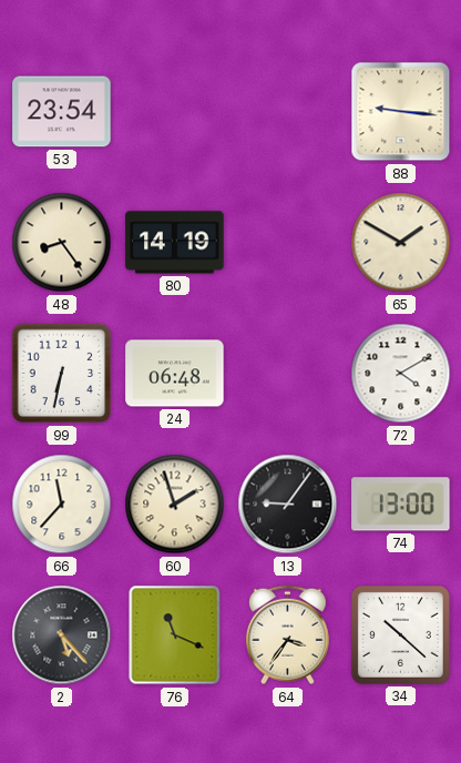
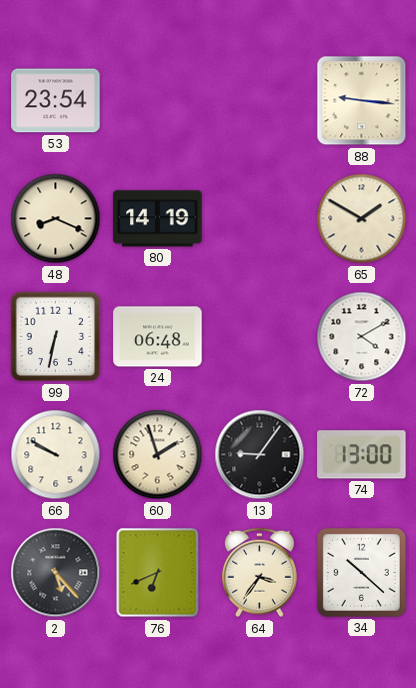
48: 8:24 -> 8:19 (56, 219)
66: 11:37 -> 9:50 (56, 455)
76: 11:19 -> 6:41 (158, 573)
